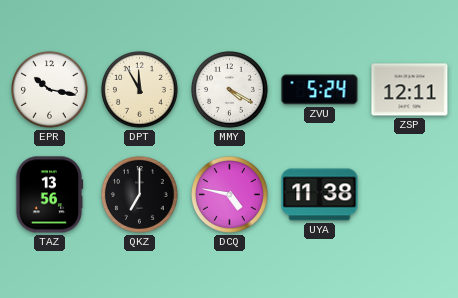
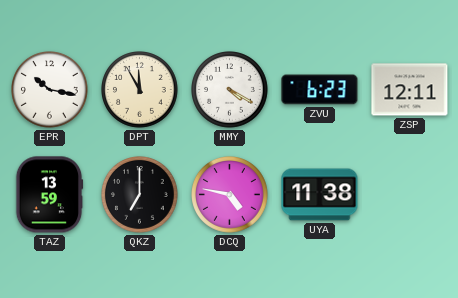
ZVU: 5:24 -> 6:23 (320, 90)
TAZ: 13:56 -> 13:59 (49, 195)
